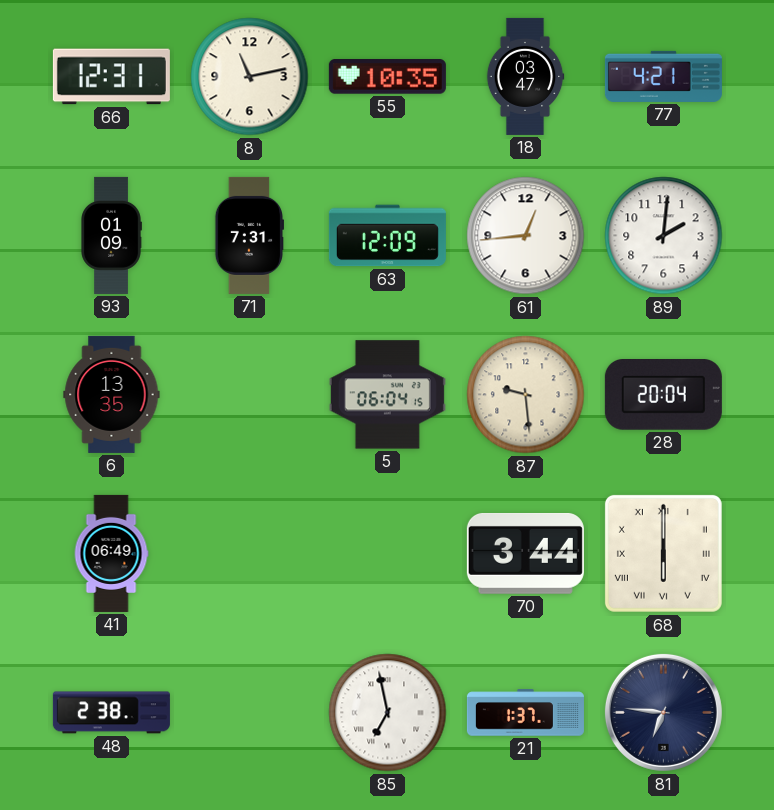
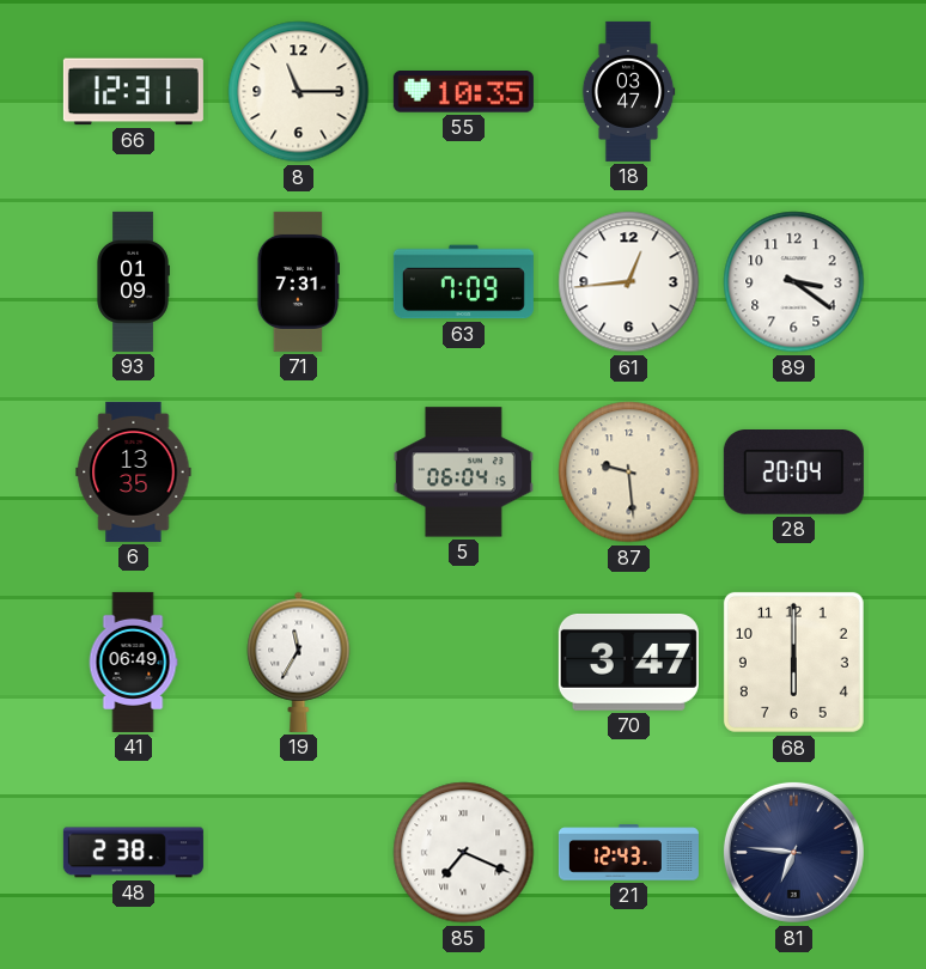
8: 11:13 -> 11:15 (299, 92)
77: 4:21 -> none (663, 76)
63: 12:09 -> 7:09 (463, 282)
89: 2:01 -> 3:21 (794, 282)
19: none -> 11:35 (299, 662)
70: 3:44 -> 3:47 (628, 662)
68 numerals: Roman -> Arabic (793, 662)
85: 6:58 -> 7:19 (464, 853)
21: 1:37 -> 12:43 (628, 853)
